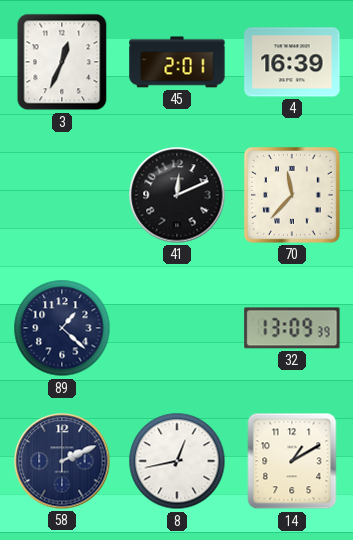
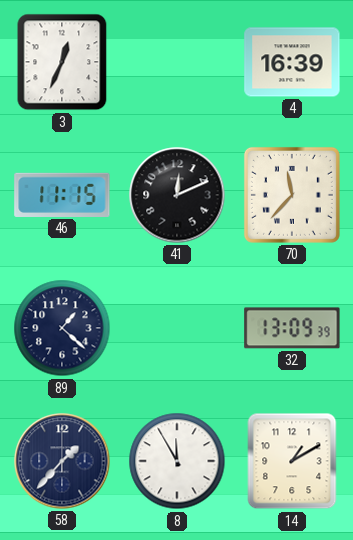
45: 2:01 -> none (177, 62)
46: none -> 11:15 (62, 195)
58: 2:11 -> 1:37 (62, 461)
8: 12:43 -> 11:55 (177, 461)
